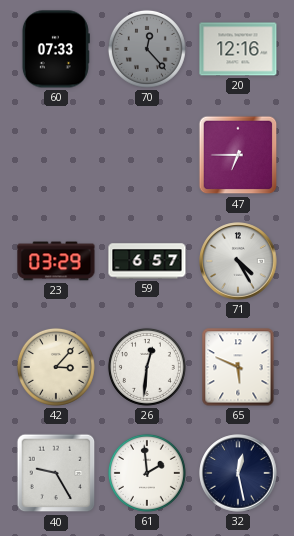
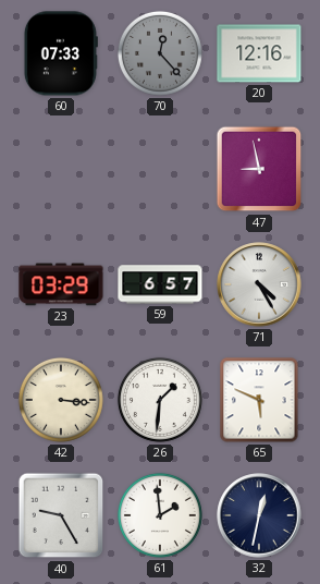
47: 6:45 -> 8:58 (259, 169)
42: 3:07 -> 3:16 (61, 400)
26: 12:31 -> 1:31 (160, 400)
32: 12:28 -> 12:32 (259, 515)
